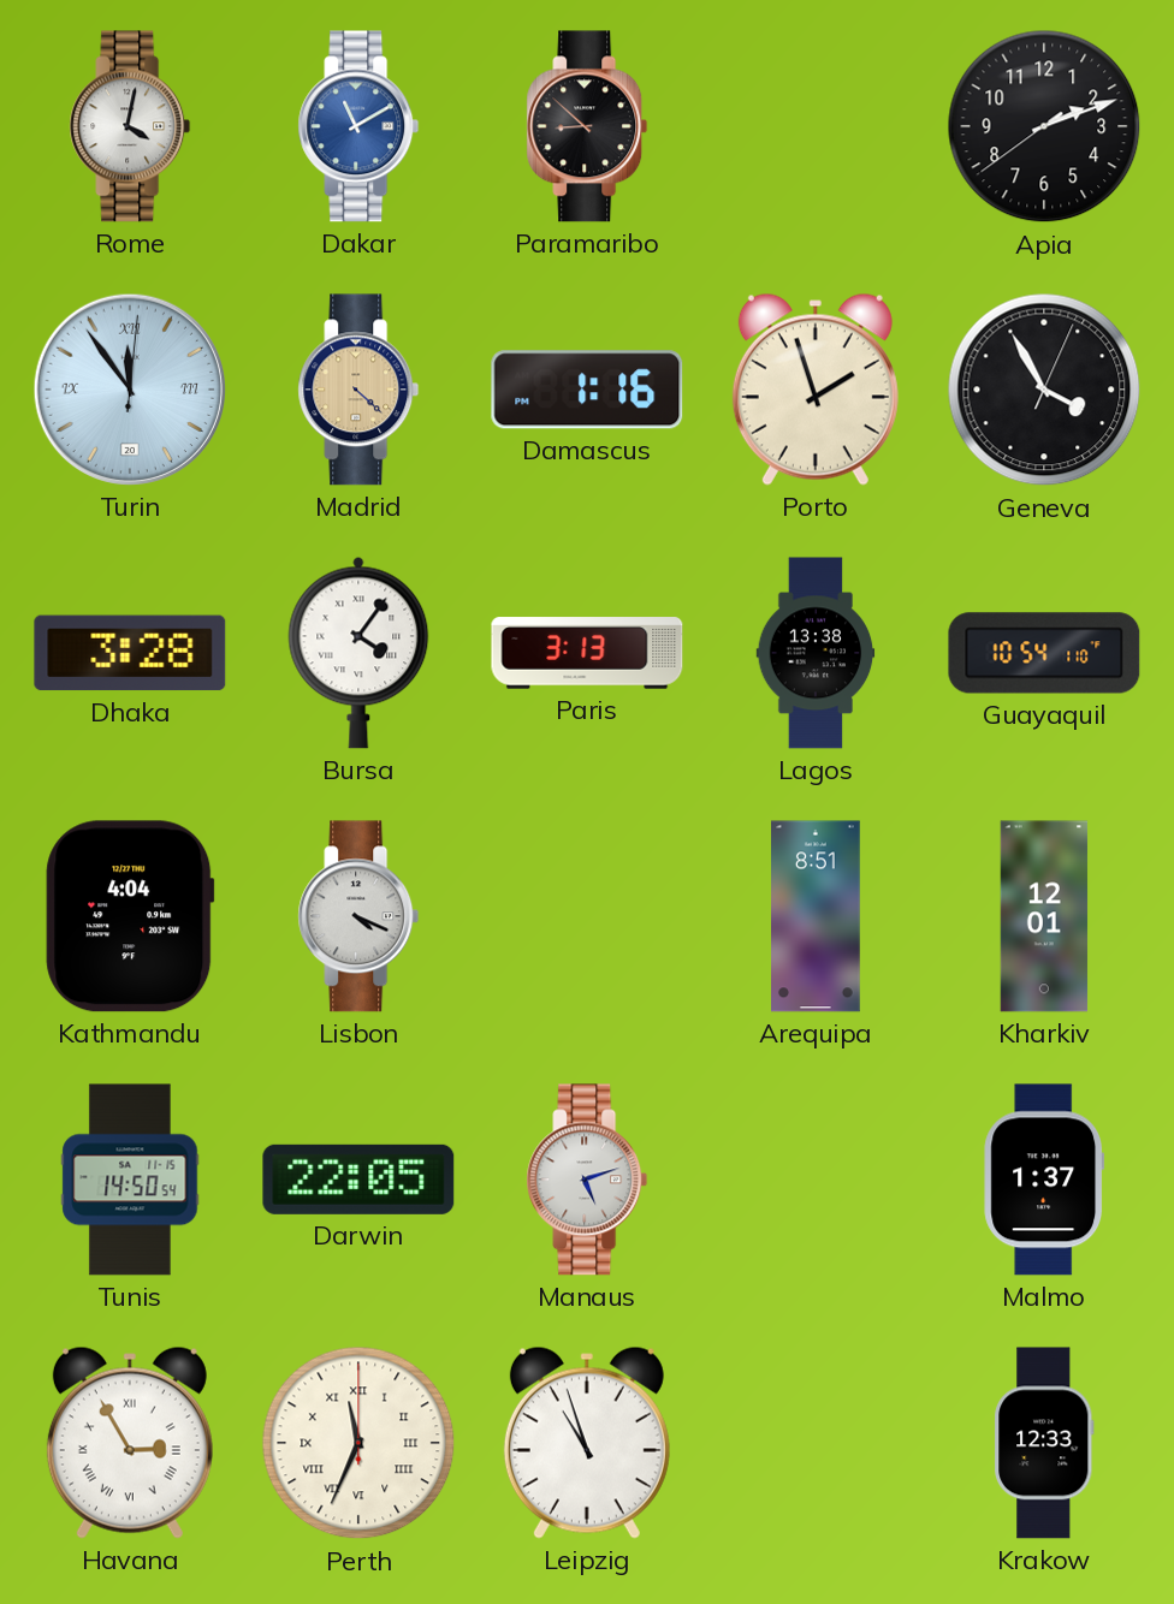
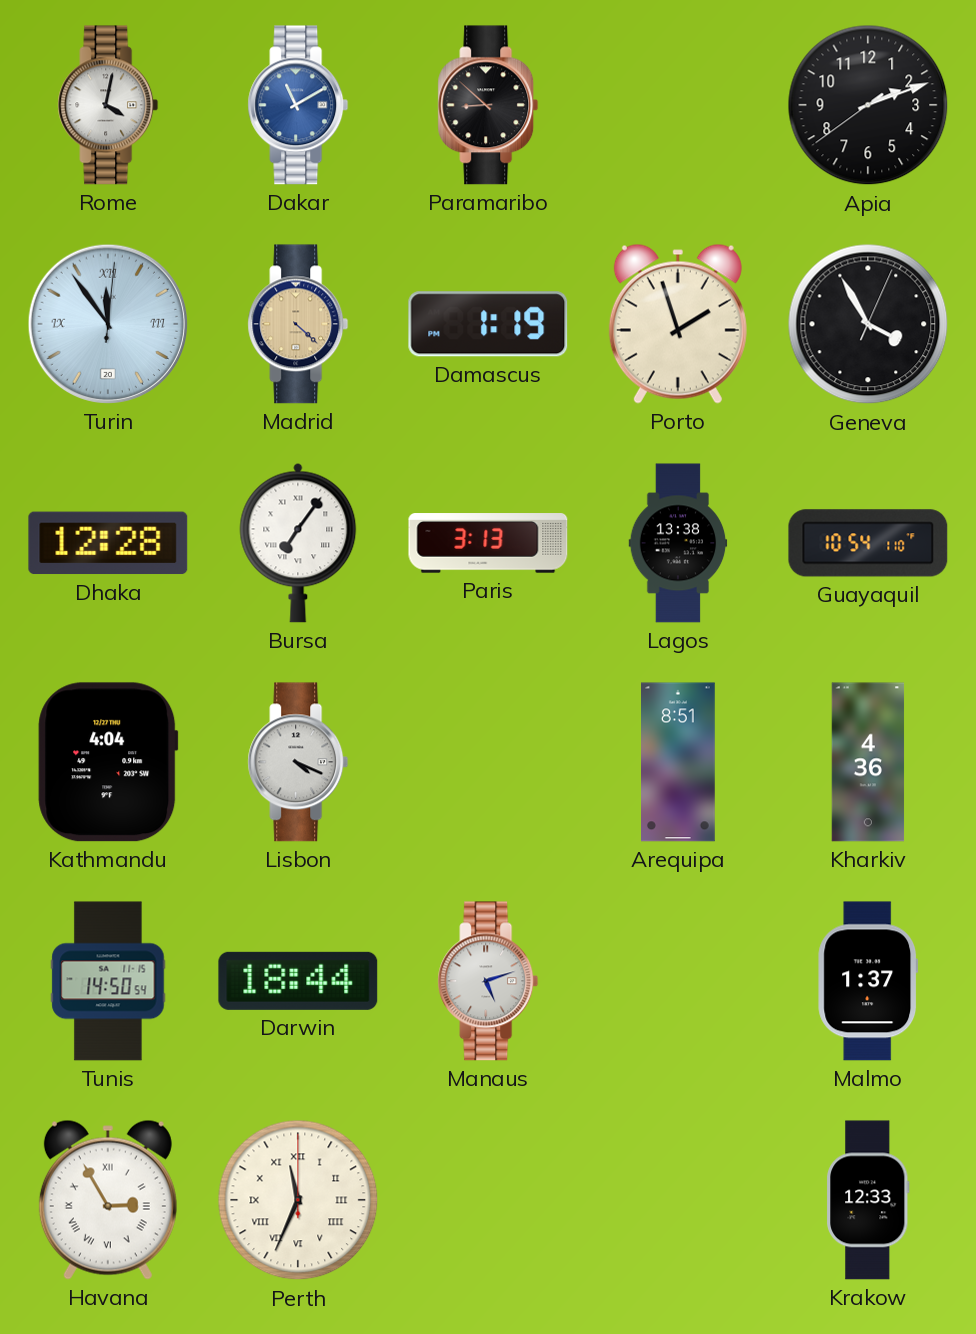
Damascus: 1:16 -> 1:19 (488, 324)
Dhaka: 3:28 -> 12:28 (108, 543)
Bursa: 4:06 -> 7:06 (298, 543)
Kharkiv: 12:01 -> 4:36 (868, 762)
Darwin: 22:05 -> 18:44 (298, 981)
Leipzig: 10:57 -> none (587, 1443)
